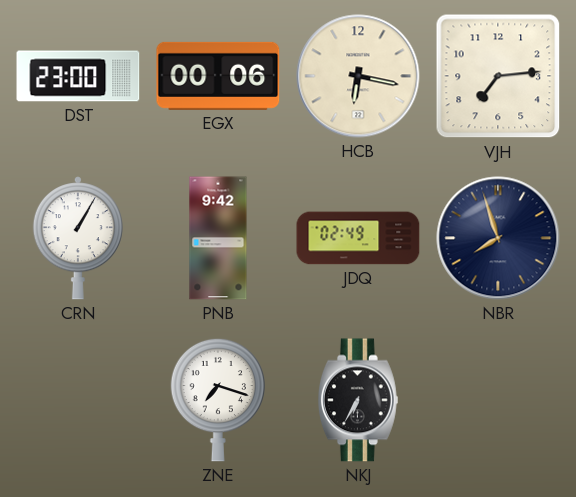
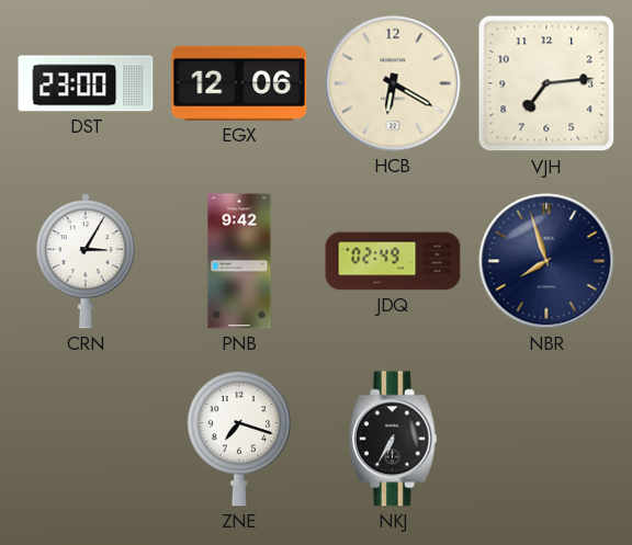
EGX: 00:06 -> 12:06 (239, 83)
HCB: 6:17 -> 6:20 (393, 83)
CRN: 1:05 -> 3:05 (86, 261)
